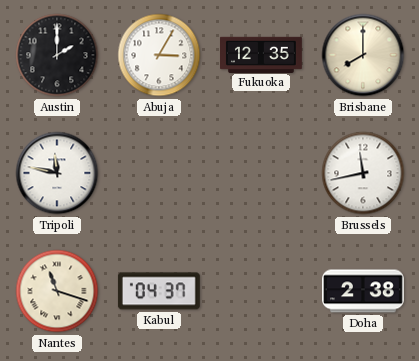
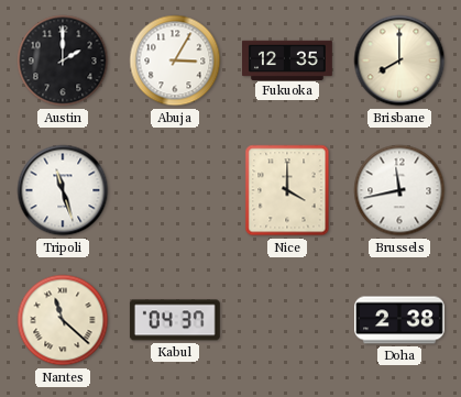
Tripoli: 11:47 -> 11:27 (63, 190)
Nice: none -> 4:00 (287, 190)
Nantes: 11:18 -> 11:22 (63, 320)
